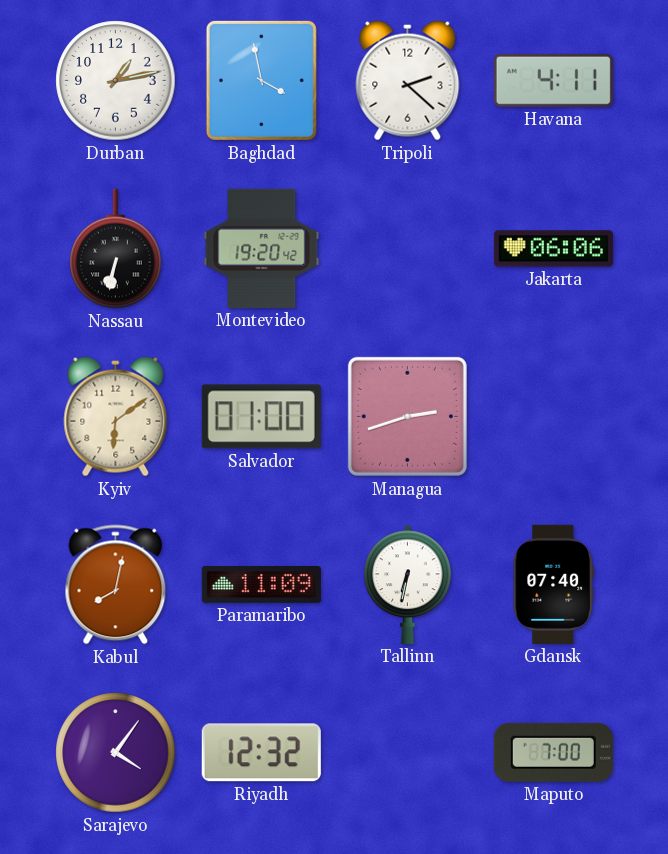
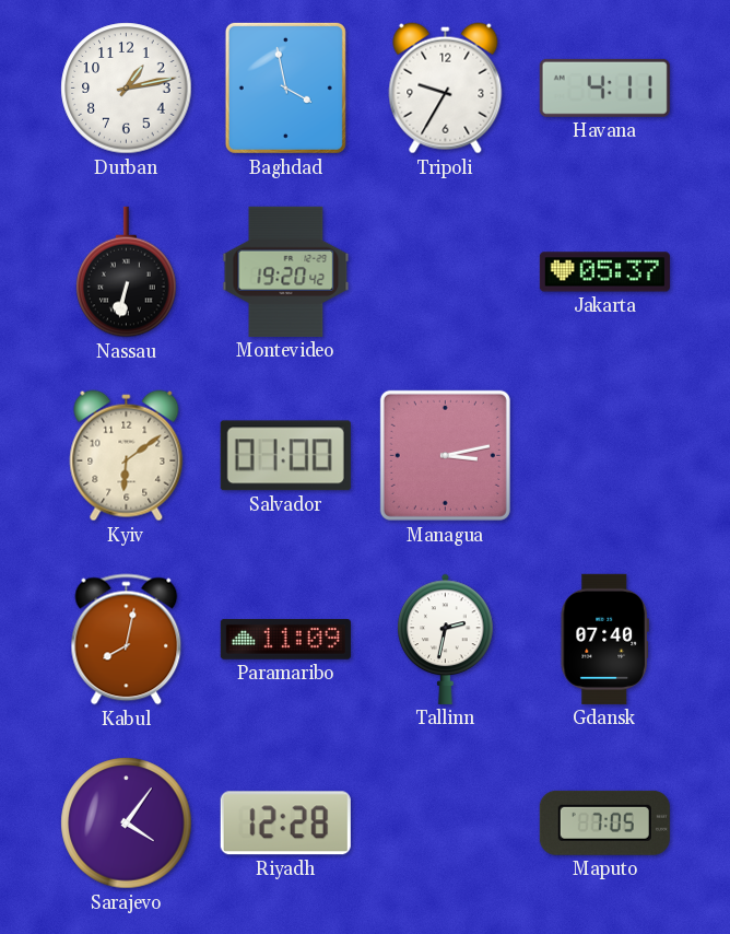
Tripoli: 2:22 -> 9:35 (446, 89)
Jakarta: 06:06 -> 05:37 (604, 272)
Managua: 2:42 -> 3:13 (445, 455)
Tallinn: 6:32 -> 2:32 (446, 639)
Riyadh: 12:32 -> 12:28 (285, 824)
Maputo: 7:00 -> 7:05 (604, 822)
